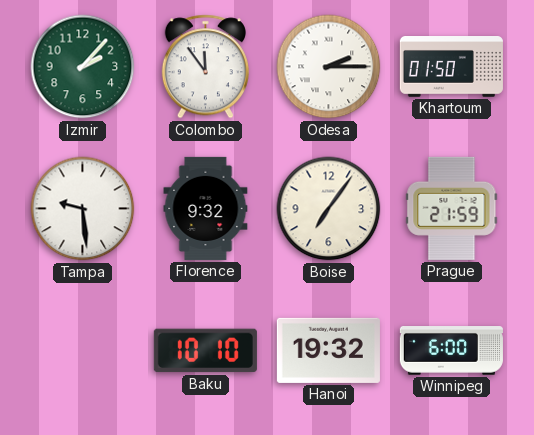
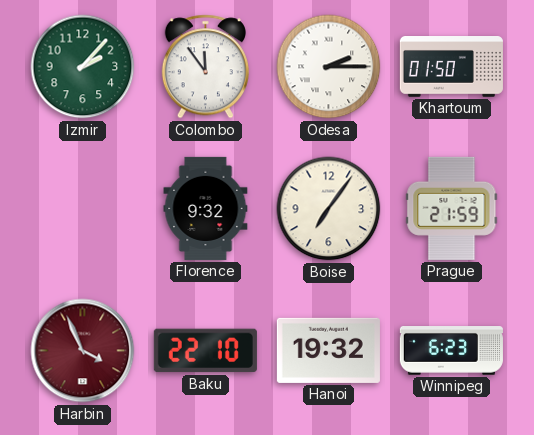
Tampa: 9:29 -> none (83, 209)
Harbin: none -> 3:56 (83, 351)
Baku: 10:10 -> 22:10 (205, 351)
Winnipeg: 6:00 -> 6:23 (451, 351)
